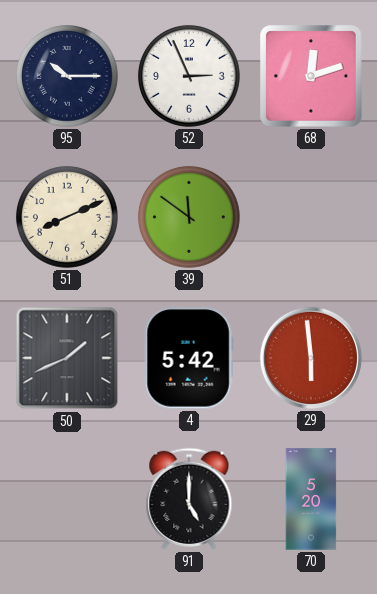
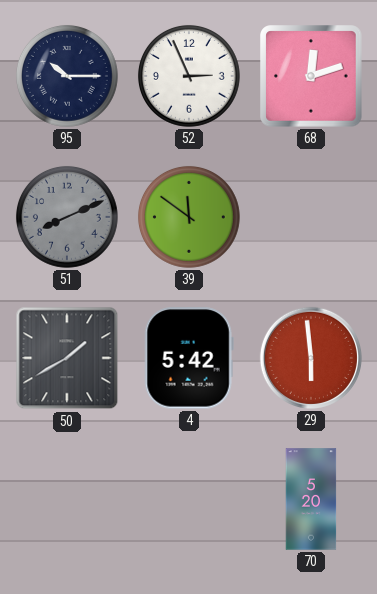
51 dial: cream -> grey (67, 217)
50: 1:41 -> 1:40 (67, 358)
91: 5:00 -> none (189, 499)
